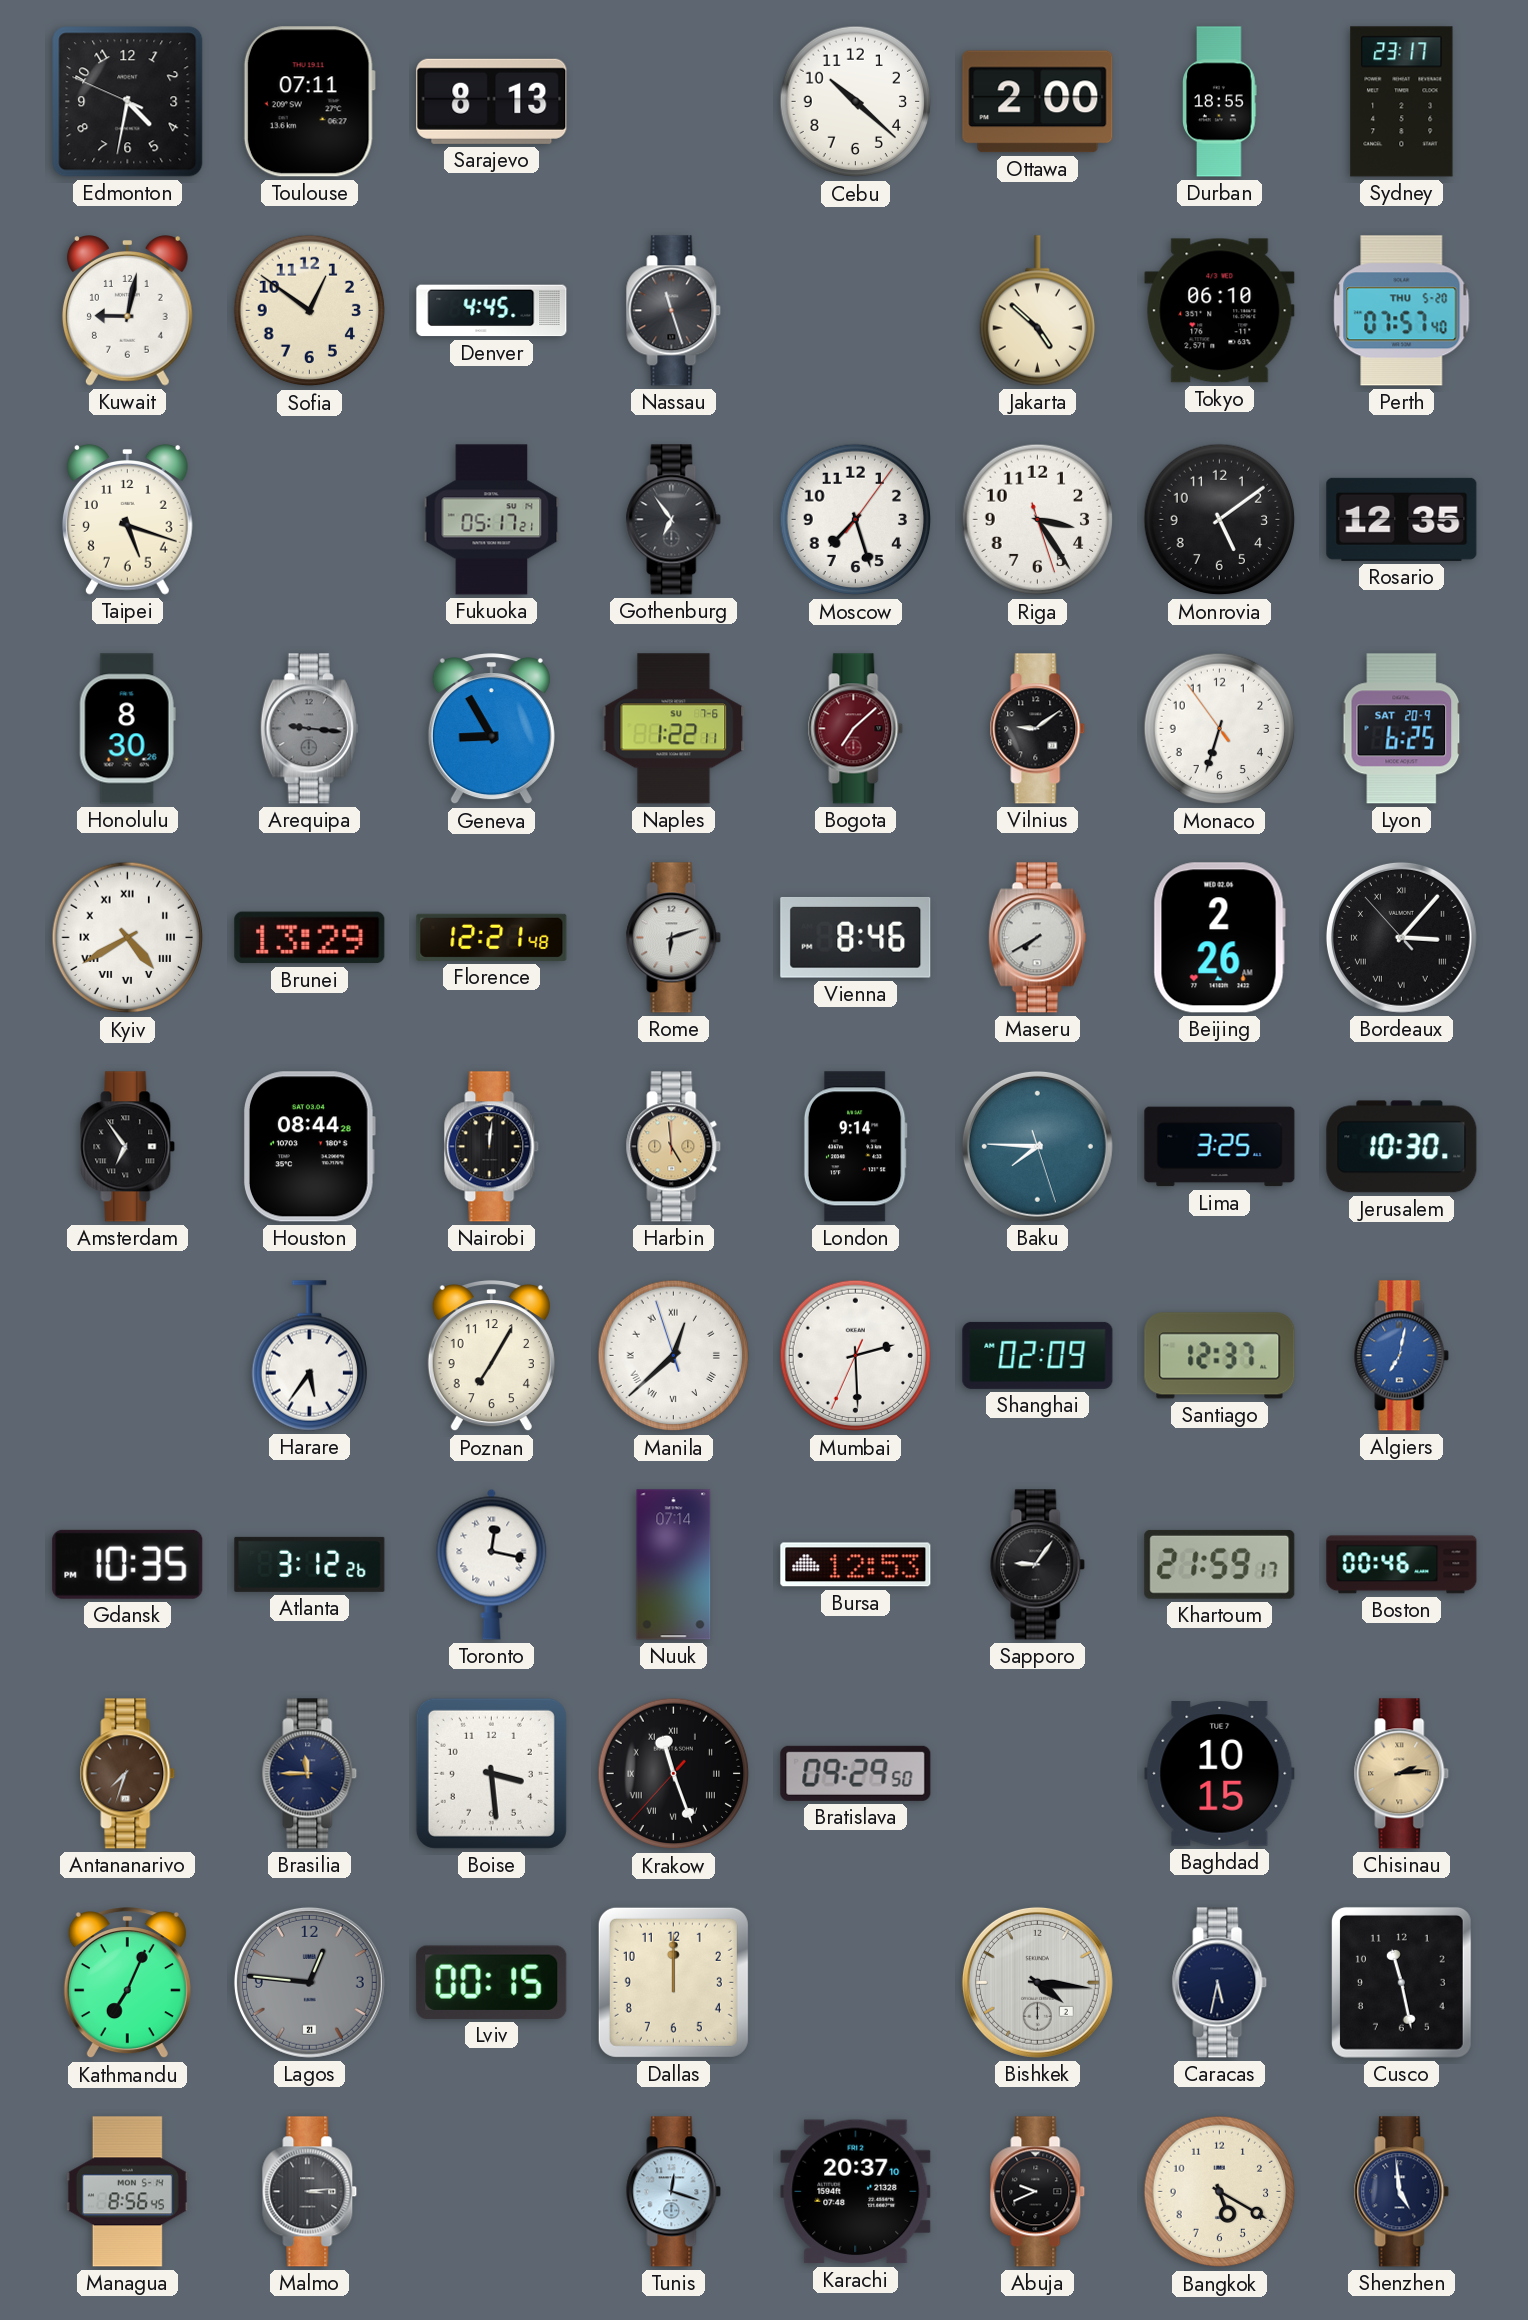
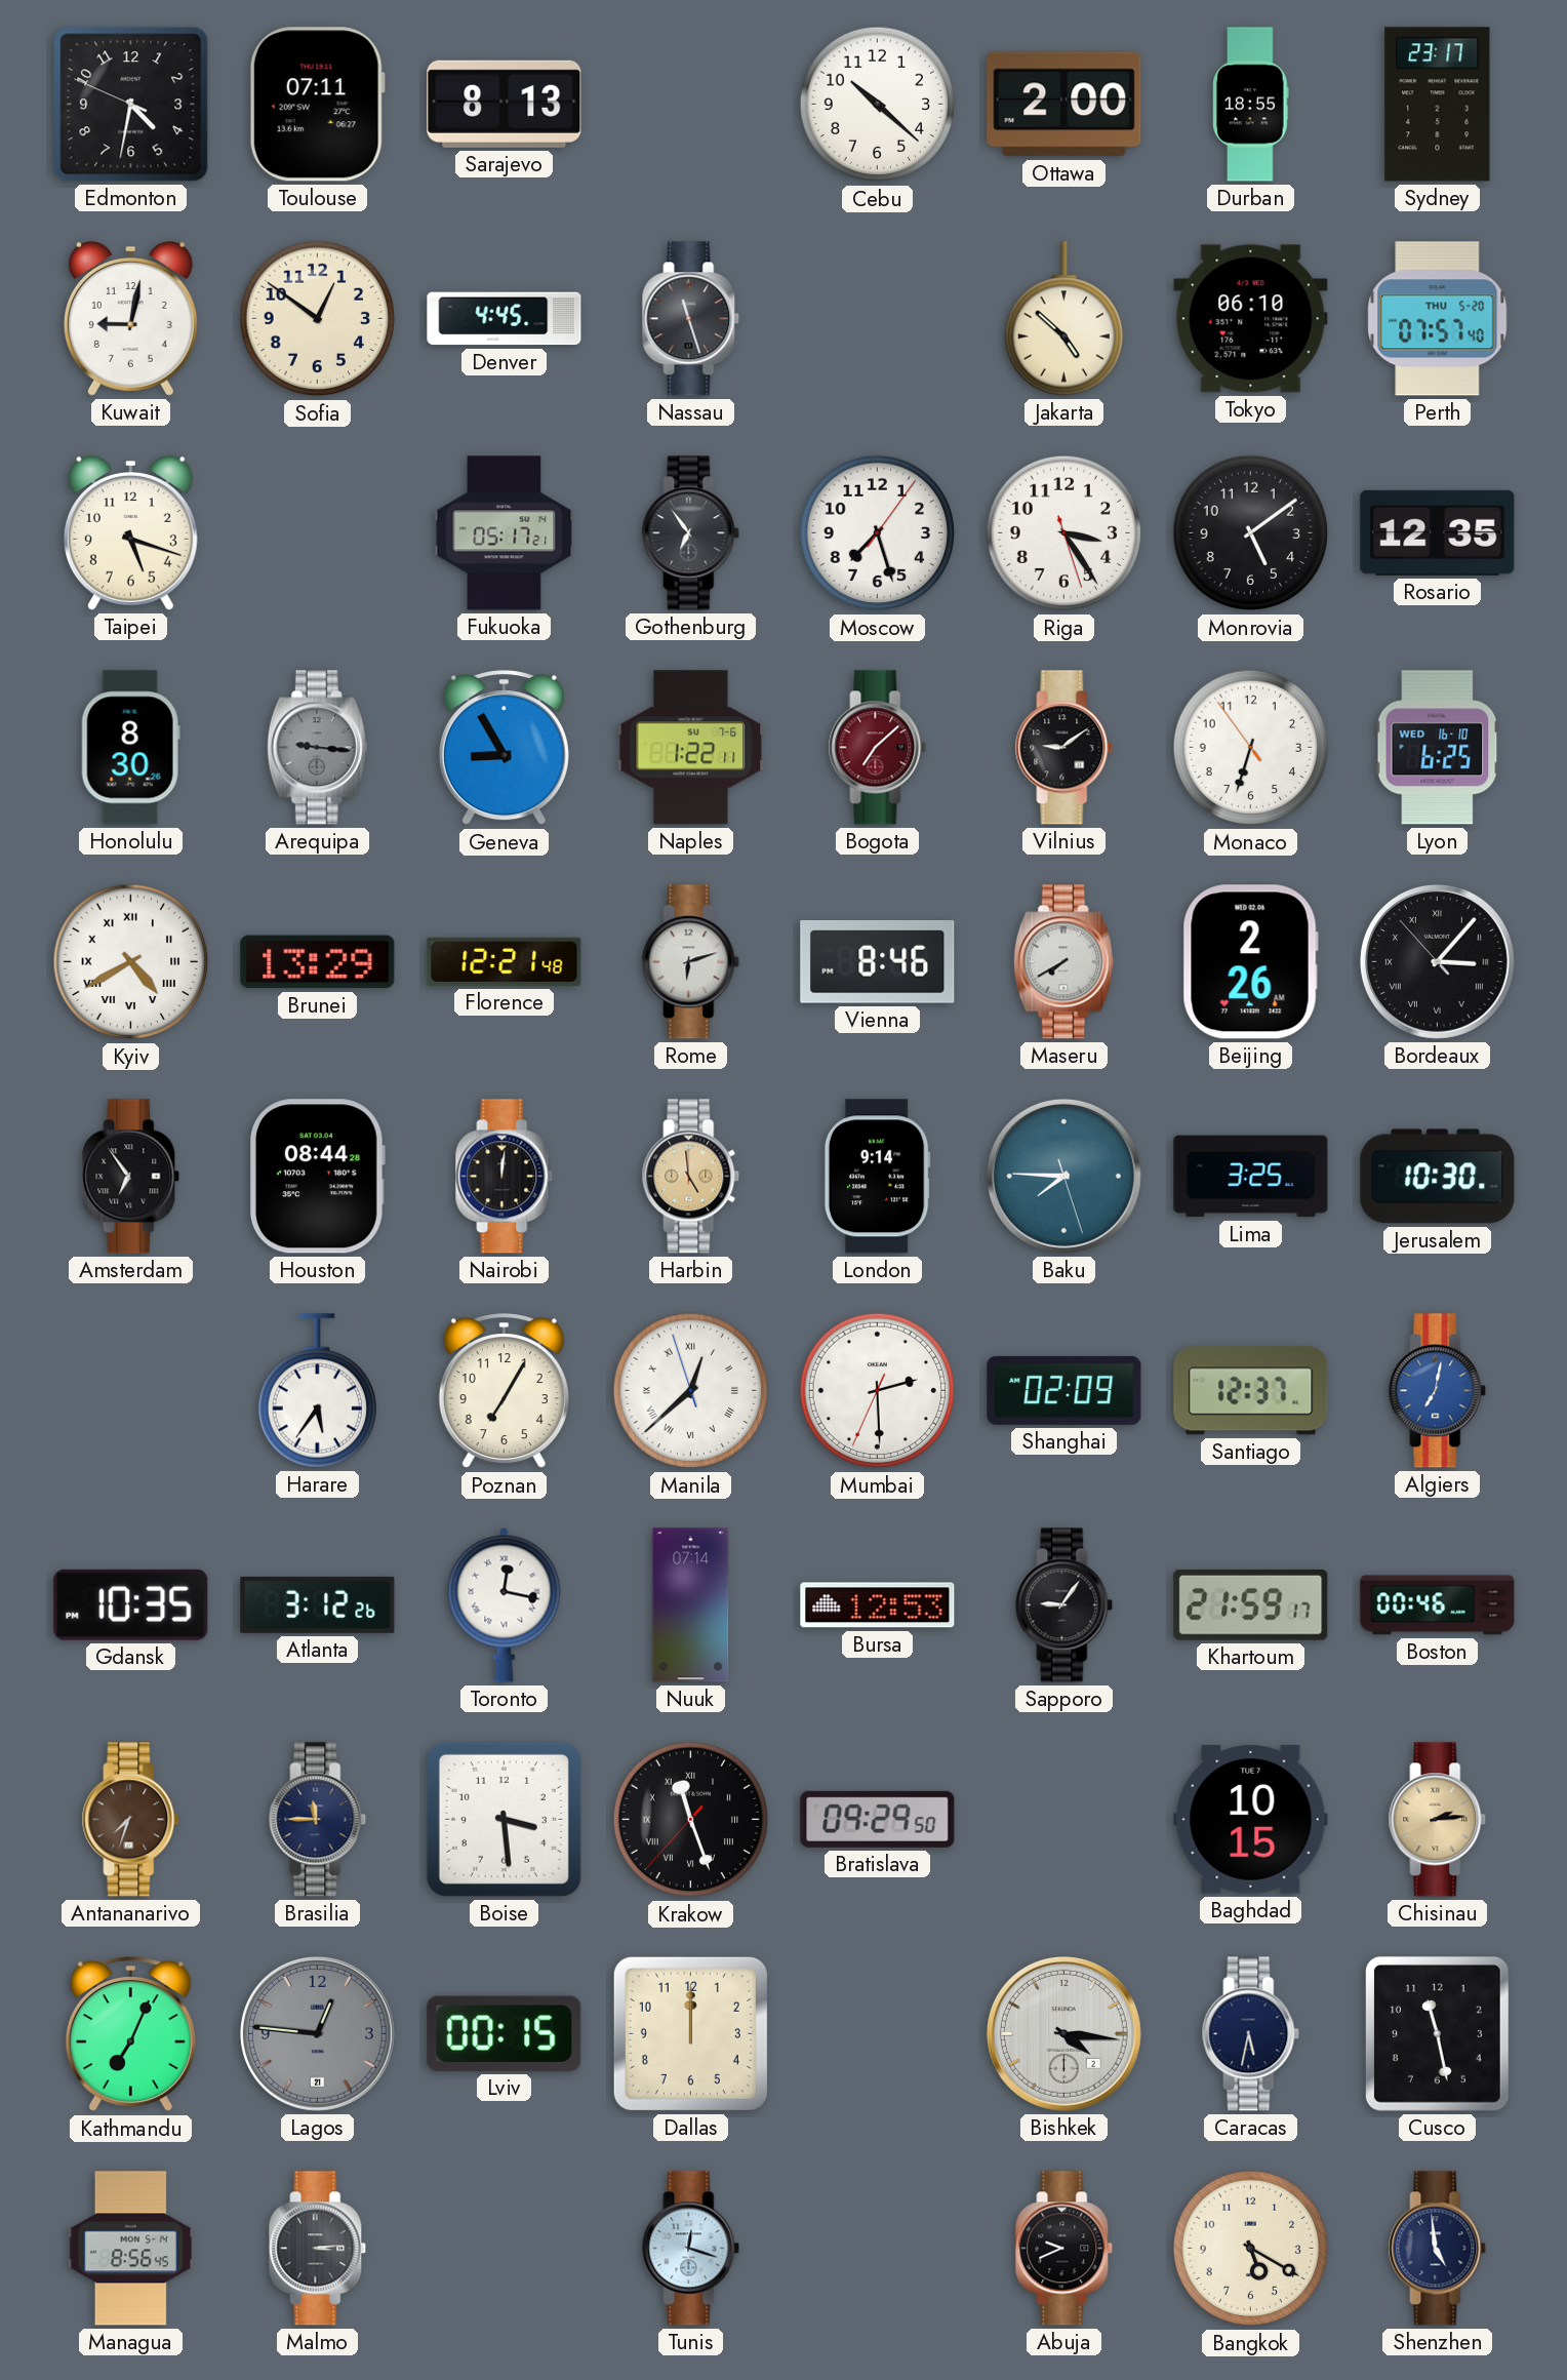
Lyon date: SAT 20-9 -> WED 16-10 (1438, 748)
Karachi: 20:37 -> none (856, 2192)
